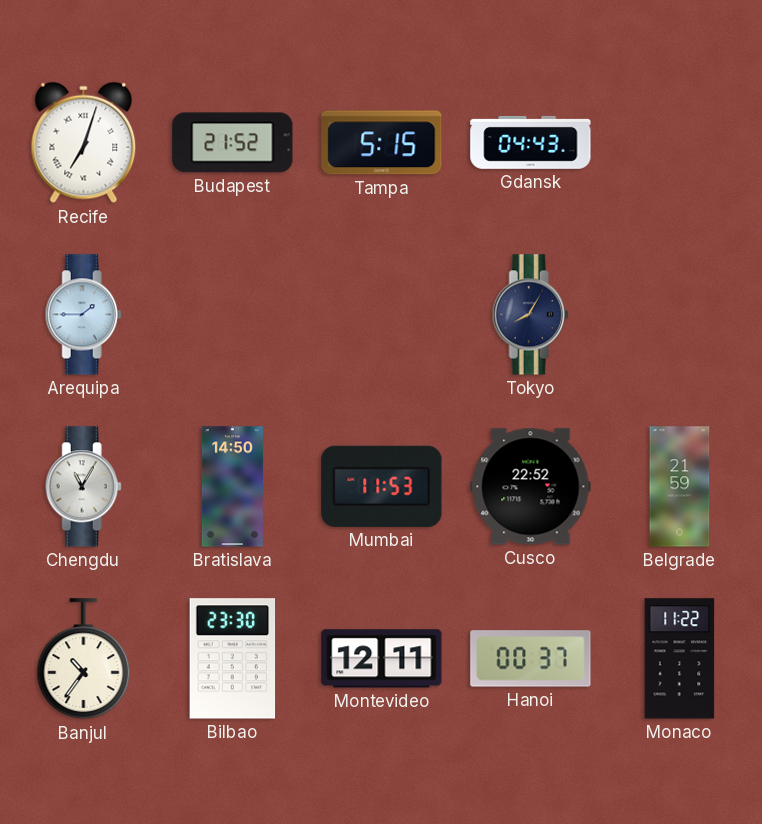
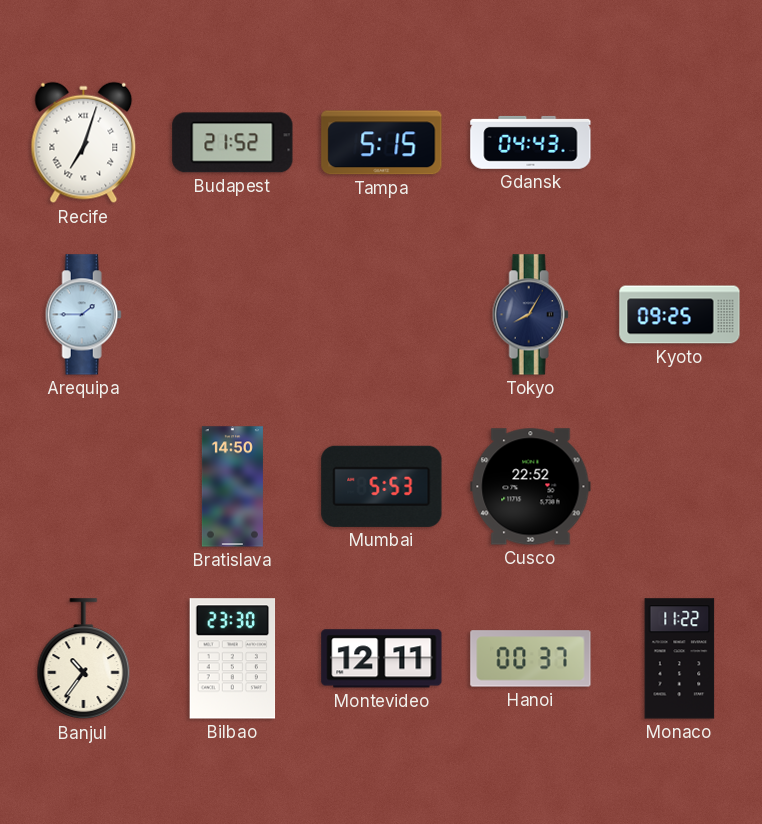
Kyoto: none -> 09:25 (680, 315)
Chengdu: 11:05 -> none (83, 487)
Mumbai: 11:53 -> 5:53 (382, 486)
Belgrade: 21:59 -> none (680, 487)
